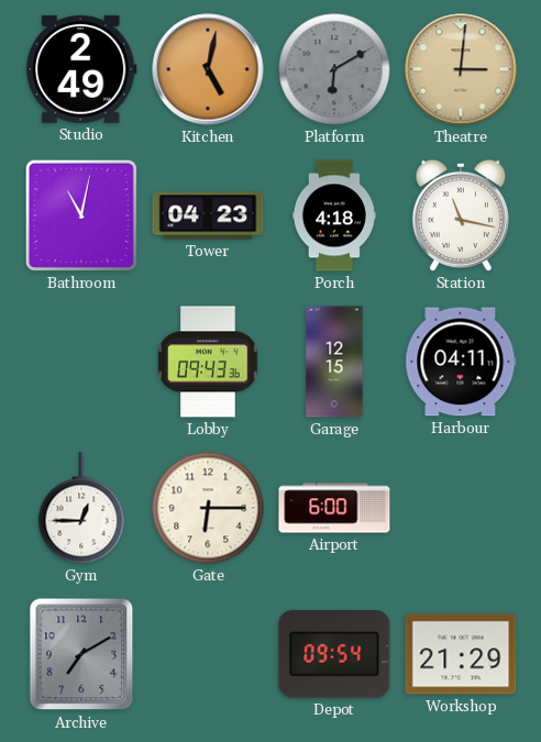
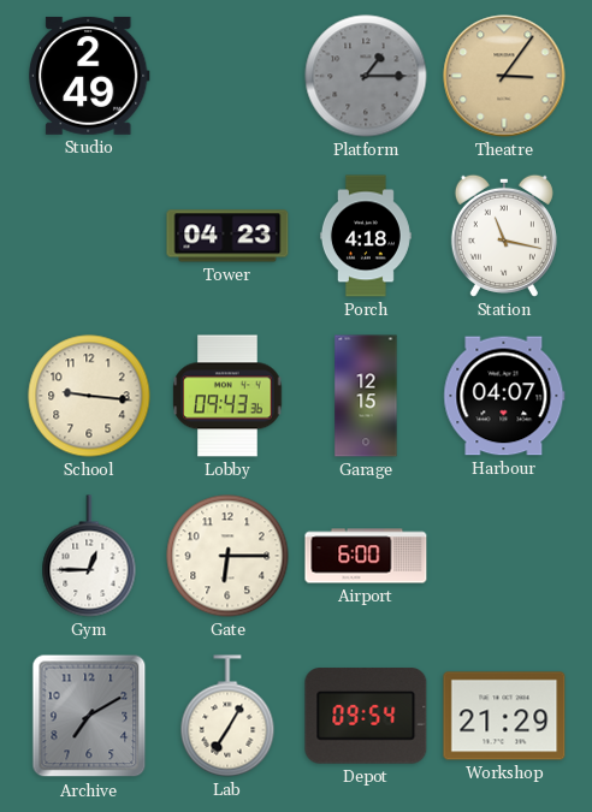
Kitchen: 5:02 -> none (208, 69)
Platform: 6:10 -> 1:15 (366, 76)
Theatre: 3:01 -> 3:06 (504, 76)
Bathroom: 11:02 -> none (81, 215)
School: none -> 9:16 (89, 396)
Harbour: 04:11 -> 04:07 (504, 396)
Lab: none -> 7:05 (227, 716)
